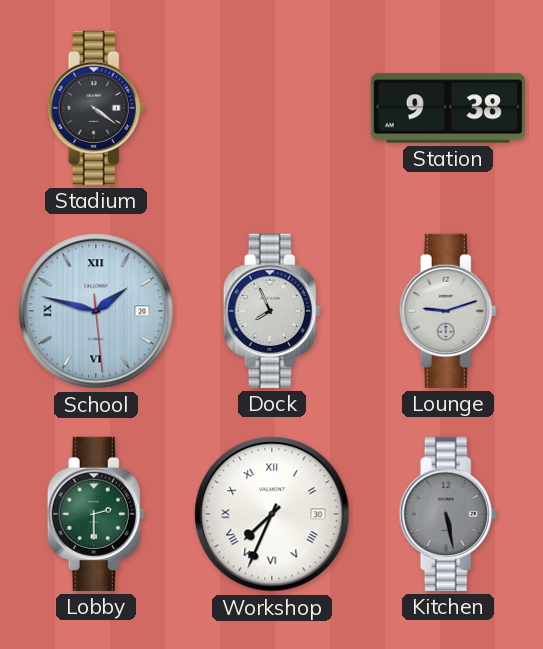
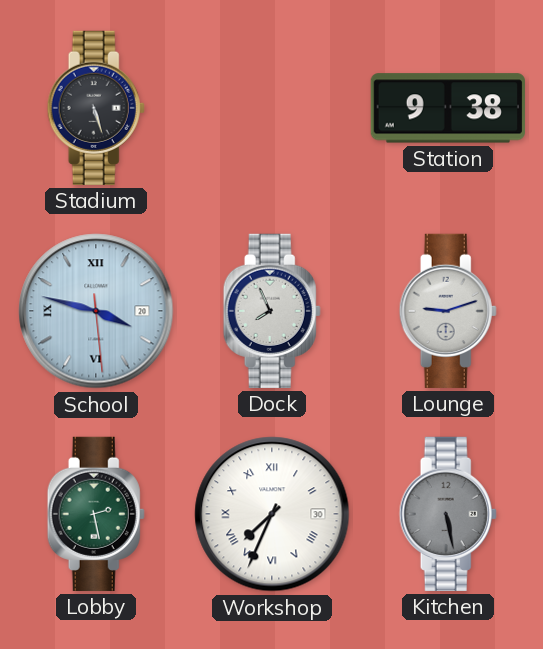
Stadium: 4:21 -> 5:27 (96, 108)
School: 1:47 -> 3:47 (96, 311)
Lobby: 2:30 -> 2:28 (96, 514)
